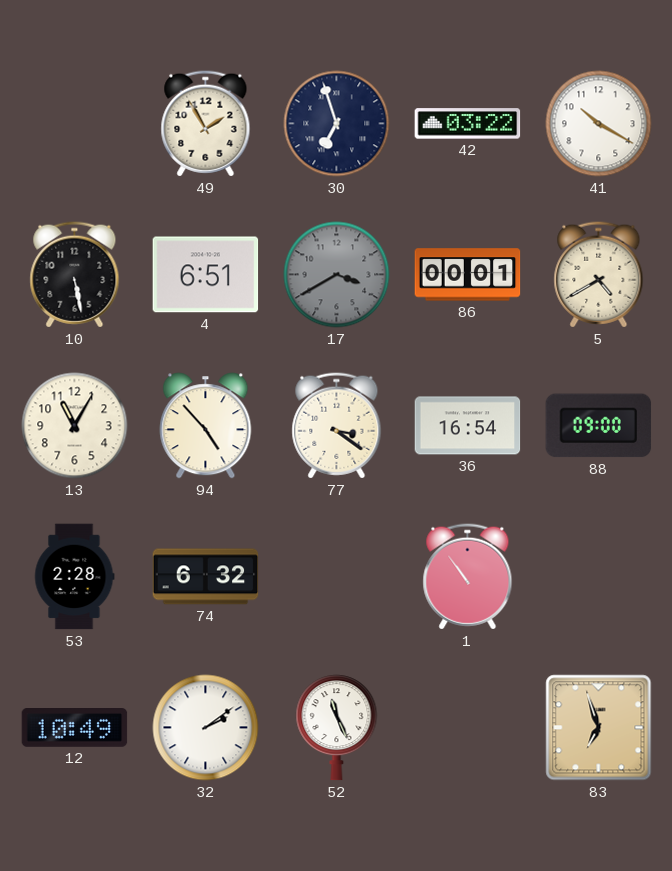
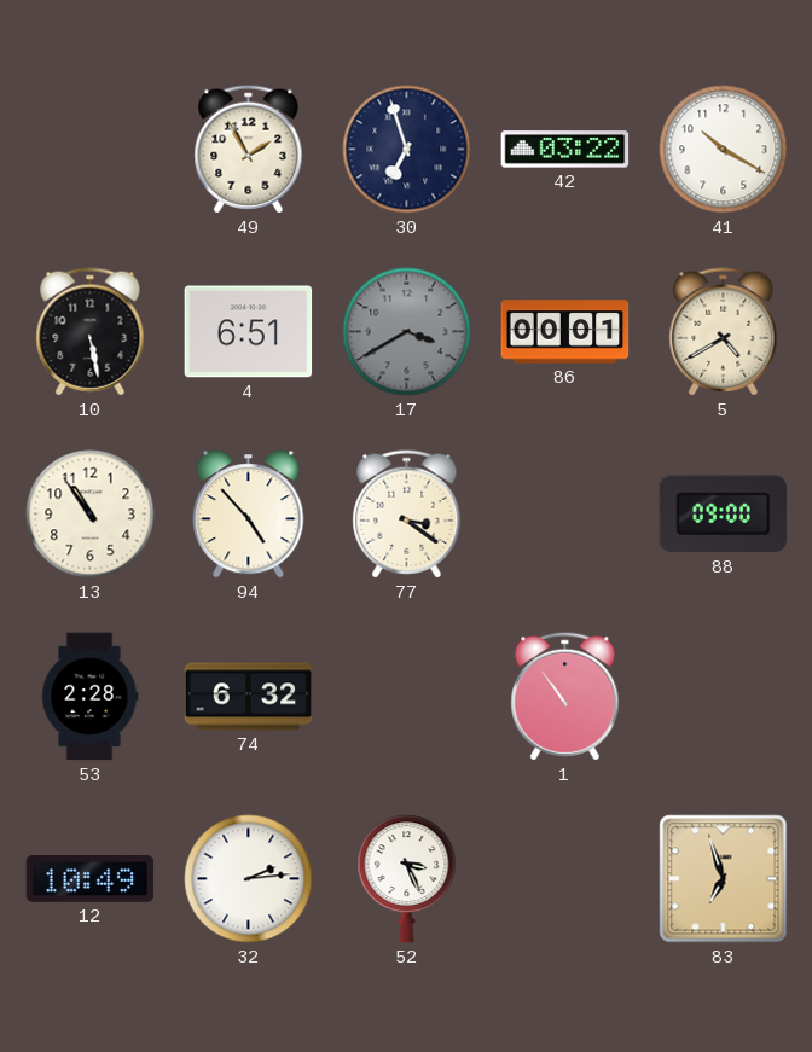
13: 11:05 -> 10:54 (91, 515)
36: 16:54 -> none (468, 426)
32: 2:09 -> 2:14 (249, 879)
52: 11:26 -> 3:26 (407, 879)
